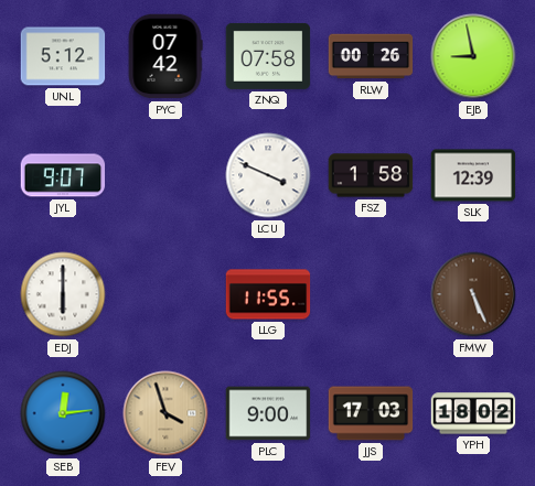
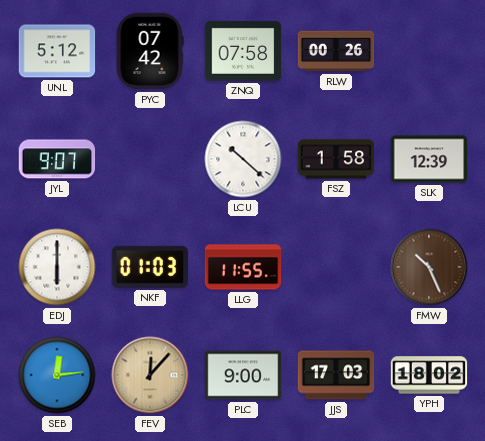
EJB: 8:58 -> none (473, 56)
LCU: 3:49 -> 10:22 (243, 159)
NKF: none -> 01:03 (150, 267)
FMW: 5:26 -> 10:26 (429, 267)
FEV: 3:57 -> 12:07 (150, 375)
